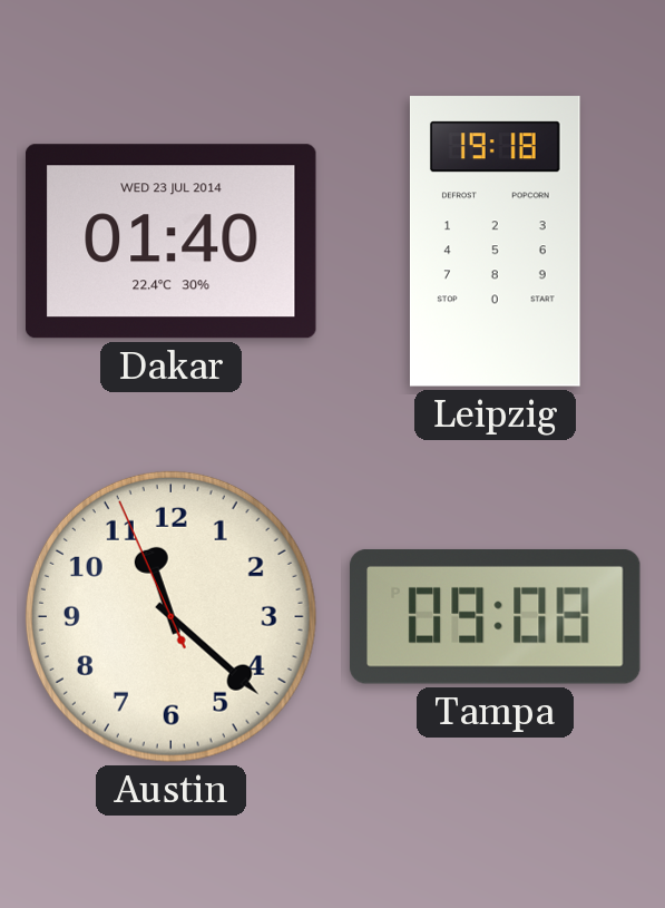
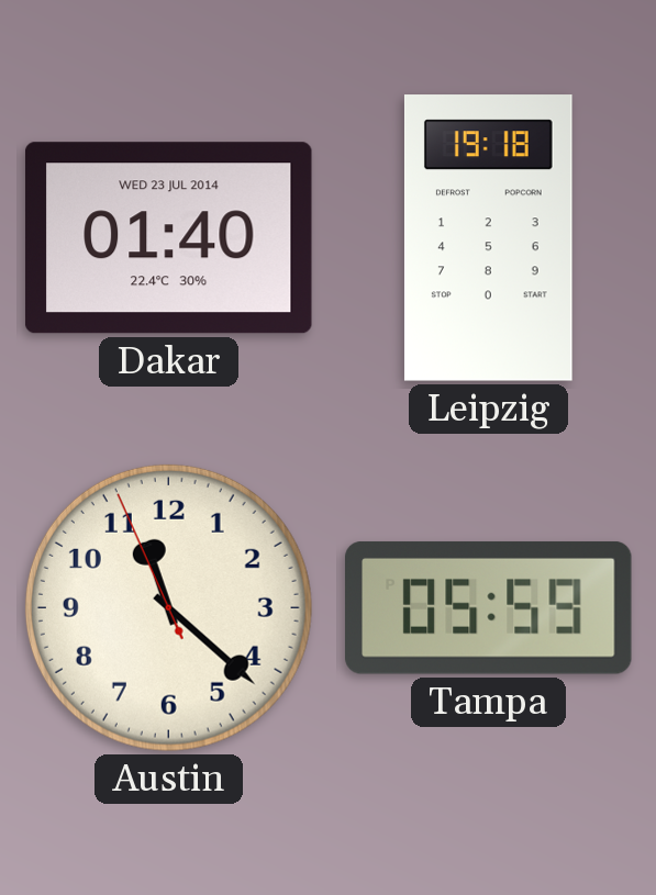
Tampa: 09:08 -> 05:59 (488, 607)
